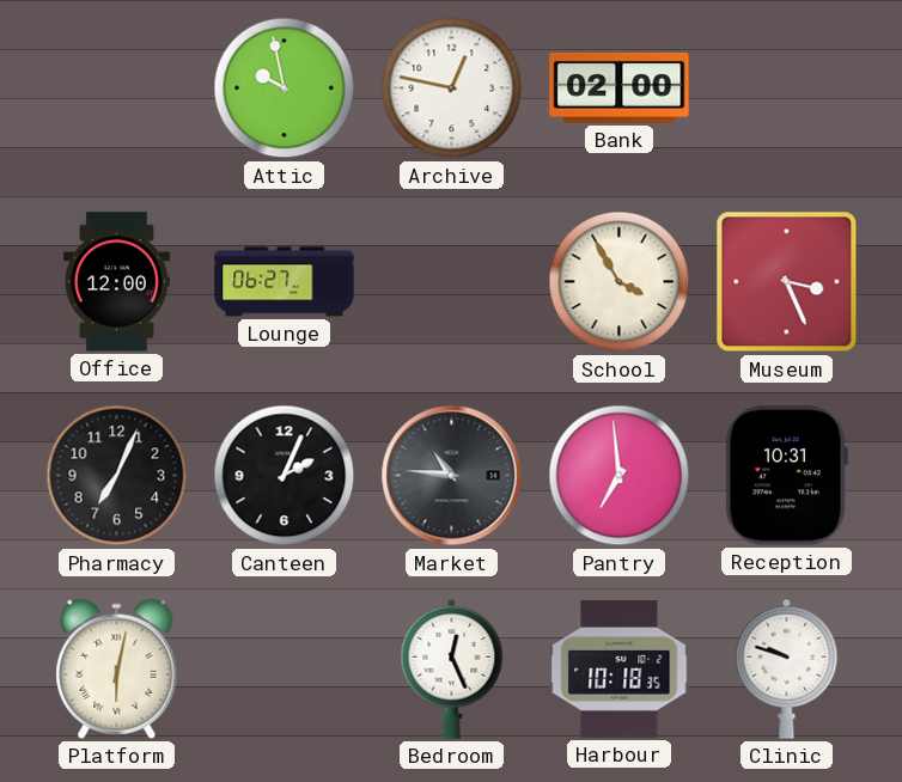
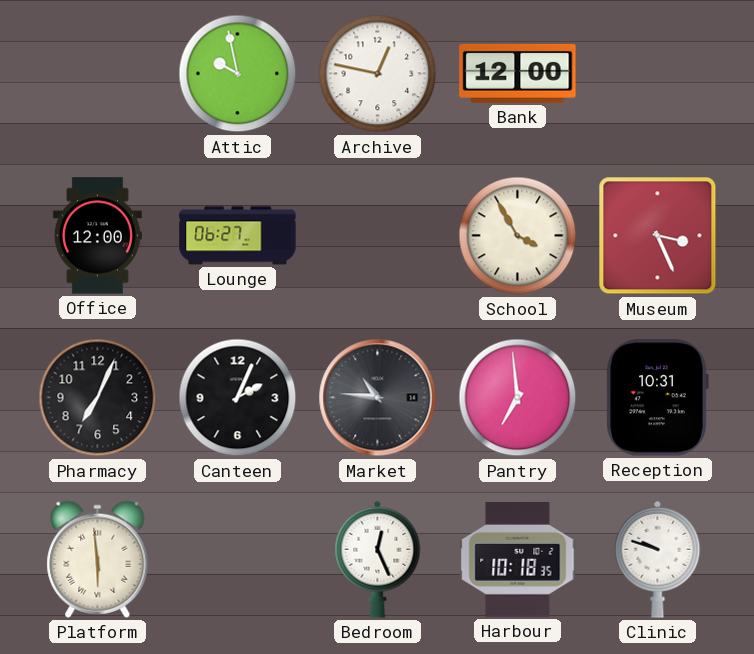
Bank: 02:00 -> 12:00 (518, 73)
Platform: 6:02 -> 5:59 (98, 559)
